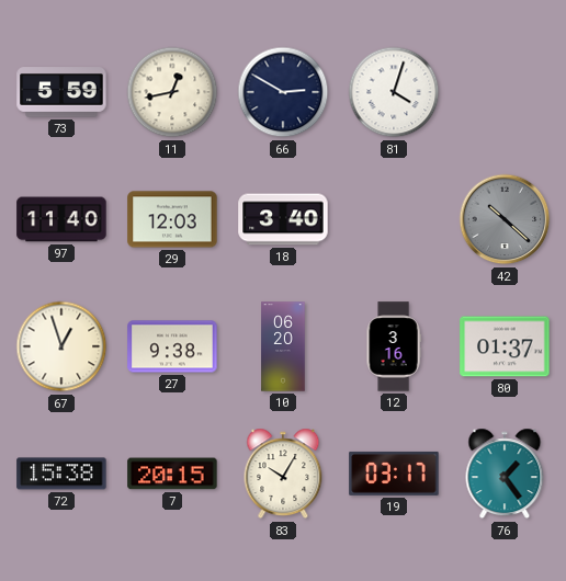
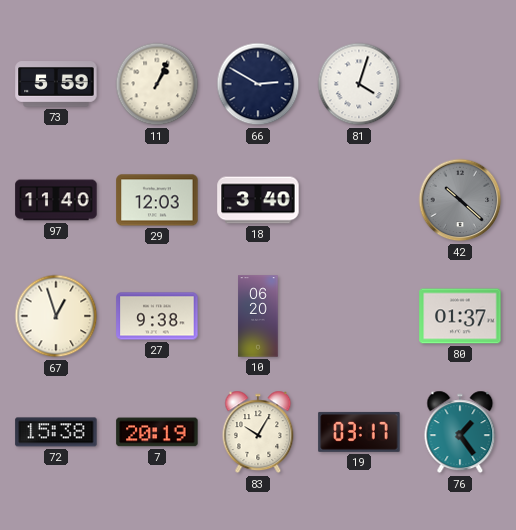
11: 12:43 -> 1:04 (157, 84)
12: 3:16 -> none (394, 346)
7: 20:15 -> 20:19 (157, 432)
